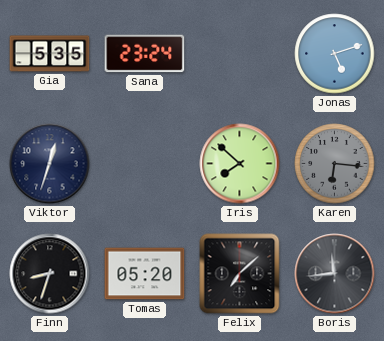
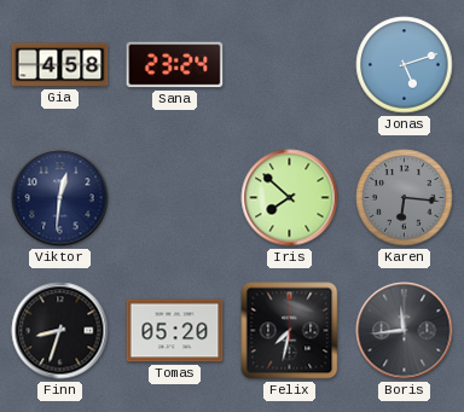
Gia: 5:35 -> 4:58 (60, 65)
Viktor: 12:33 -> 12:31 (60, 198)
Felix: 7:08 -> 7:32 (290, 331)
